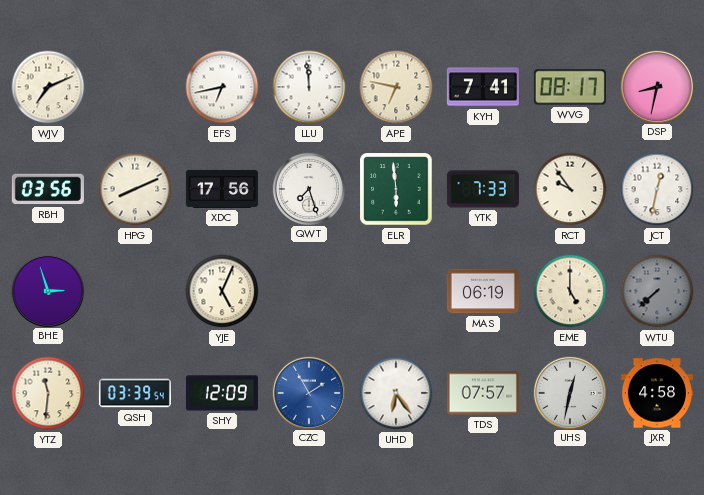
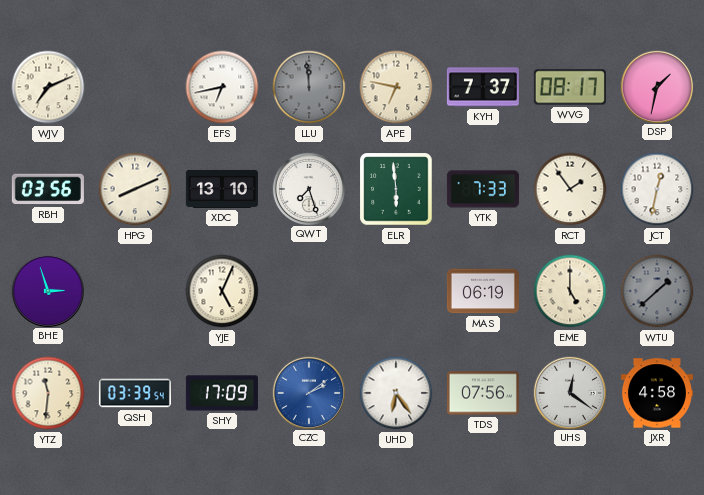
LLU dial: white -> grey (309, 87)
KYH: 7:41 -> 7:37 (483, 87)
DSP: 8:32 -> 1:32 (656, 86)
XDC: 17:56 -> 13:10 (222, 189)
RCT: 9:54 -> 1:54 (570, 189)
WTU: 7:38 -> 1:38 (657, 291)
SHY: 12:09 -> 17:09 (222, 393)
CZC: 1:55 -> 2:09 (308, 392)
TDS: 07:57 -> 07:56 (483, 393)
UHS: 12:32 -> 12:21 (569, 392)
